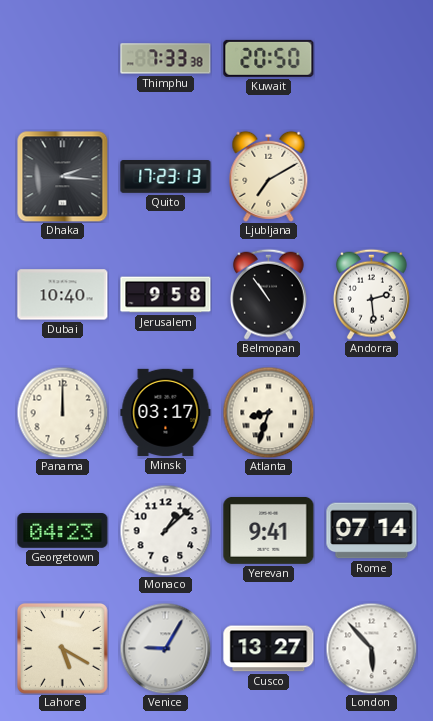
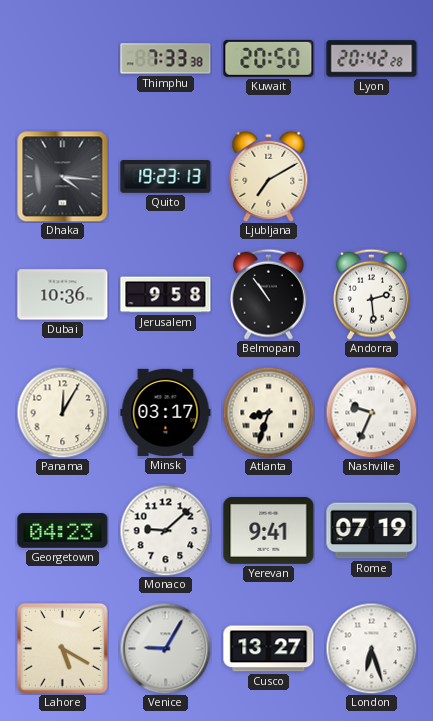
Lyon: none -> 20:42 (372, 59)
Dhaka: 2:16 -> 4:16 (62, 176)
Quito: 17:23 -> 19:23 (166, 177)
Dubai: 10:40 -> 10:36 (63, 295)
Panama: 12:00 -> 12:05 (62, 412)
Nashville: none -> 9:34 (371, 412)
Monaco: 1:08 -> 9:08 (165, 530)
Rome: 07:14 -> 07:19 (372, 531)
London: 5:53 -> 6:27 (371, 648)
